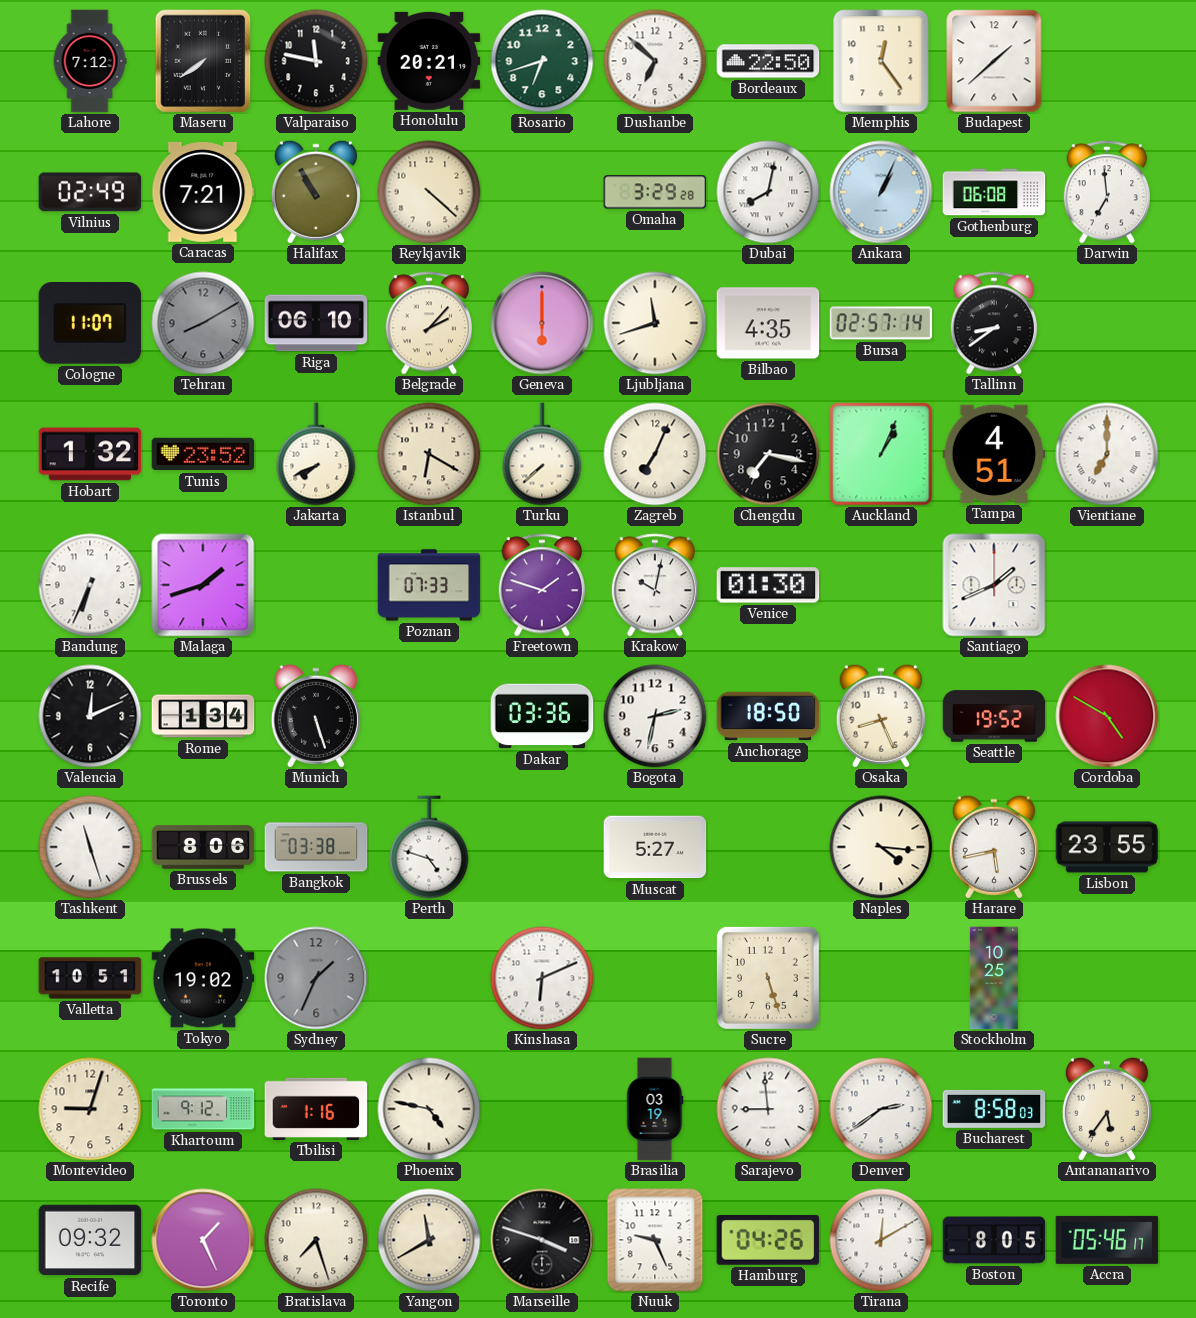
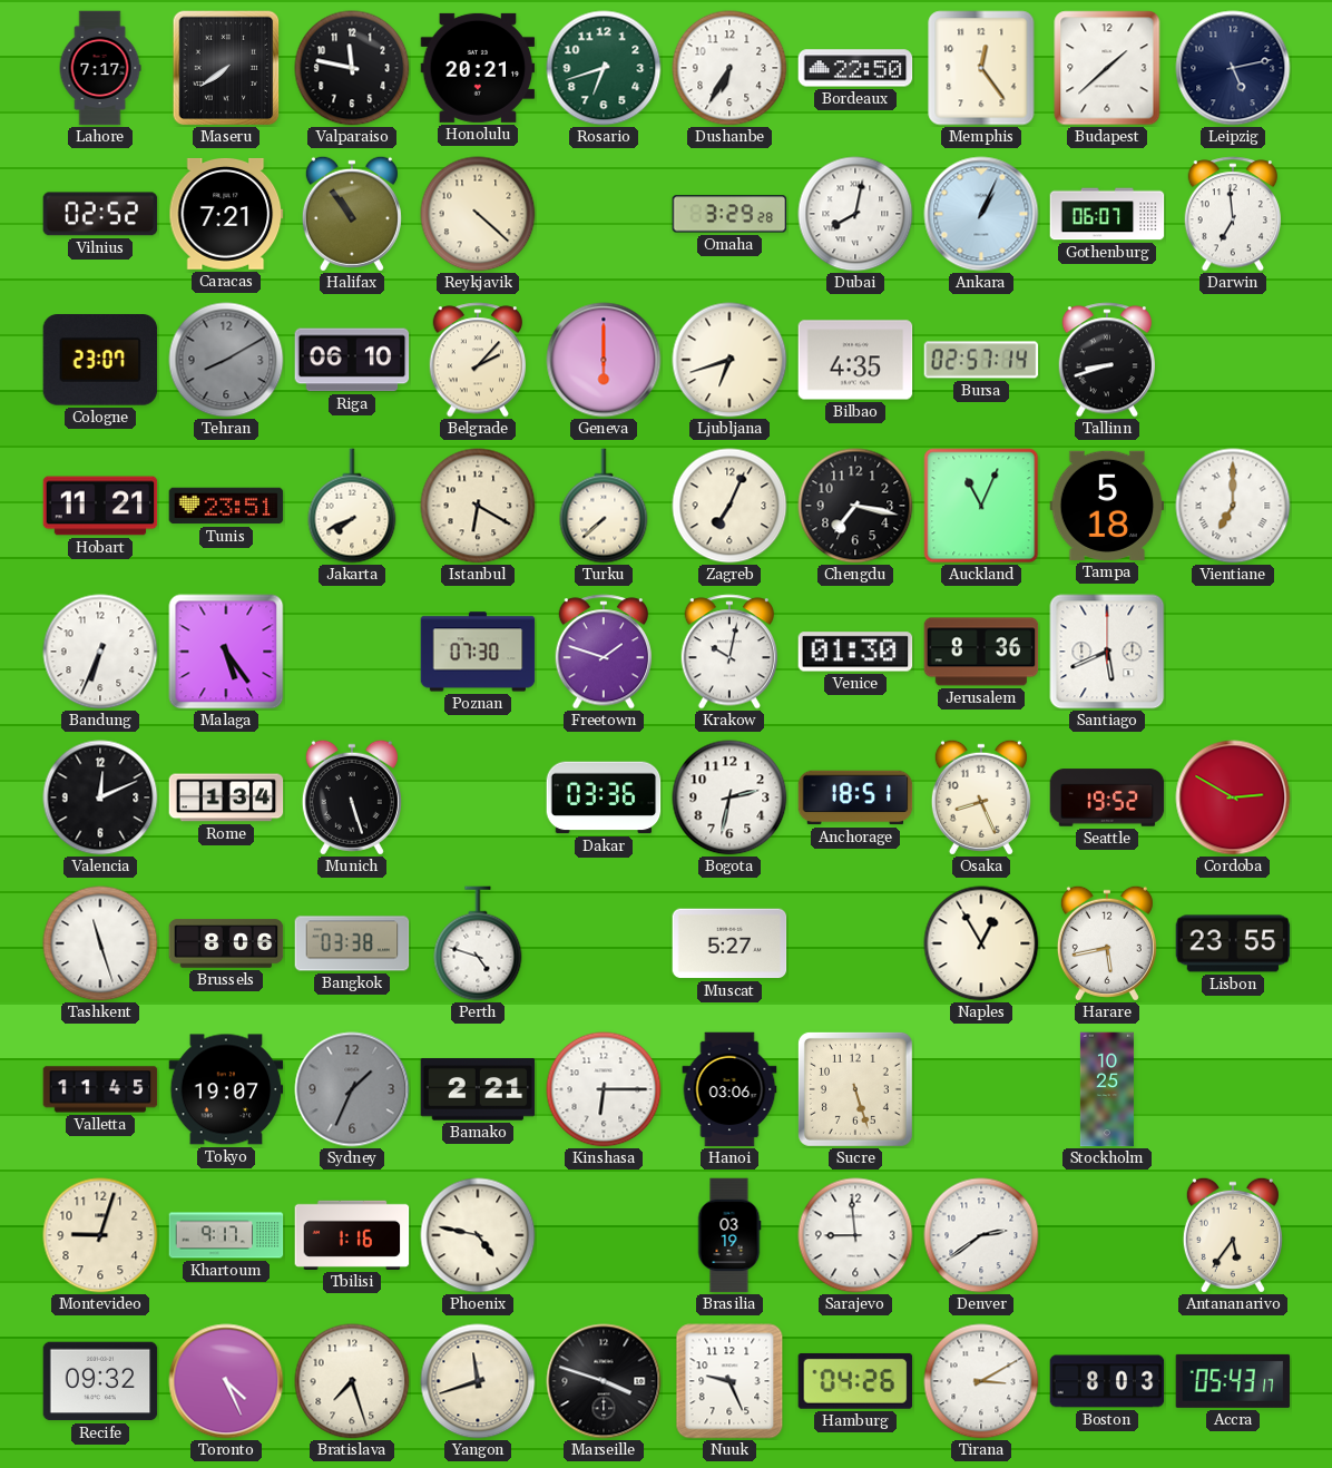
Lahore: 7:12 -> 7:17 (100, 68)
Dushanbe: 6:52 -> 6:35 (729, 68)
Leipzig: none -> 5:13 (1233, 68)
Vilnius: 02:49 -> 02:52 (100, 214)
Halifax: 10:55 -> 10:54 (352, 214)
Gothenburg: 06:08 -> 06:07 (1107, 214)
Cologne: 11:07 -> 23:07 (100, 361)
Ljubljana: 11:42 -> 6:42 (729, 360)
Tallinn: 8:39 -> 8:42 (1106, 360)
Hobart: 1:32 -> 11:21 (100, 506)
Tunis: 23:52 -> 23:51 (226, 506)
Auckland: 1:04 -> 11:04 (981, 506)
Tampa: 4:51 -> 5:18 (1107, 506)
Malaga: 1:42 -> 5:24 (226, 652)
Poznan: 07:33 -> 07:30 (478, 652)
Jerusalem: none -> 8:36 (981, 652)
Santiago: 1:41 -> 5:41 (1107, 652)
Anchorage: 18:50 -> 18:51 (855, 797)
Cordoba: 4:50 -> 2:50 (1233, 797)
Naples: 4:16 -> 12:55 (981, 943)
Valletta: 10:51 -> 11:45 (100, 1089)
Tokyo: 19:02 -> 19:07 (226, 1089)
Bamako: none -> 2:21 (478, 1089)
Kinshasa: 6:11 -> 6:15 (604, 1089)
Hanoi: none -> 03:06 (729, 1089)
Khartoum: 9:12 -> 9:17 (226, 1235)
Bucharest: 8:58 -> none (994, 1109)
Toronto: 1:26 -> 4:26 (226, 1381)
Yangon: 11:40 -> 11:42 (478, 1381)
Tirana: 12:10 -> 3:10 (981, 1381)
Boston: 8:05 -> 8:03 (1107, 1381)
Accra: 05:46 -> 05:43 (1233, 1381)
